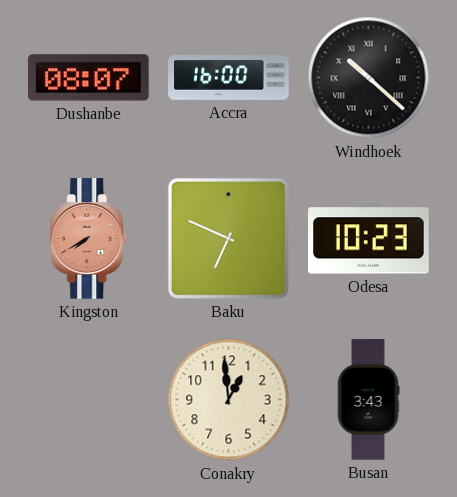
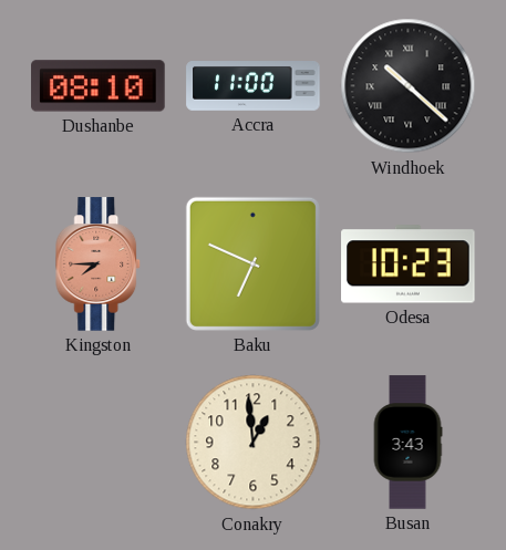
Dushanbe: 08:07 -> 08:10 (99, 86)
Accra: 16:00 -> 11:00 (254, 86)
Kingston: 7:40 -> 7:45 (99, 264)
